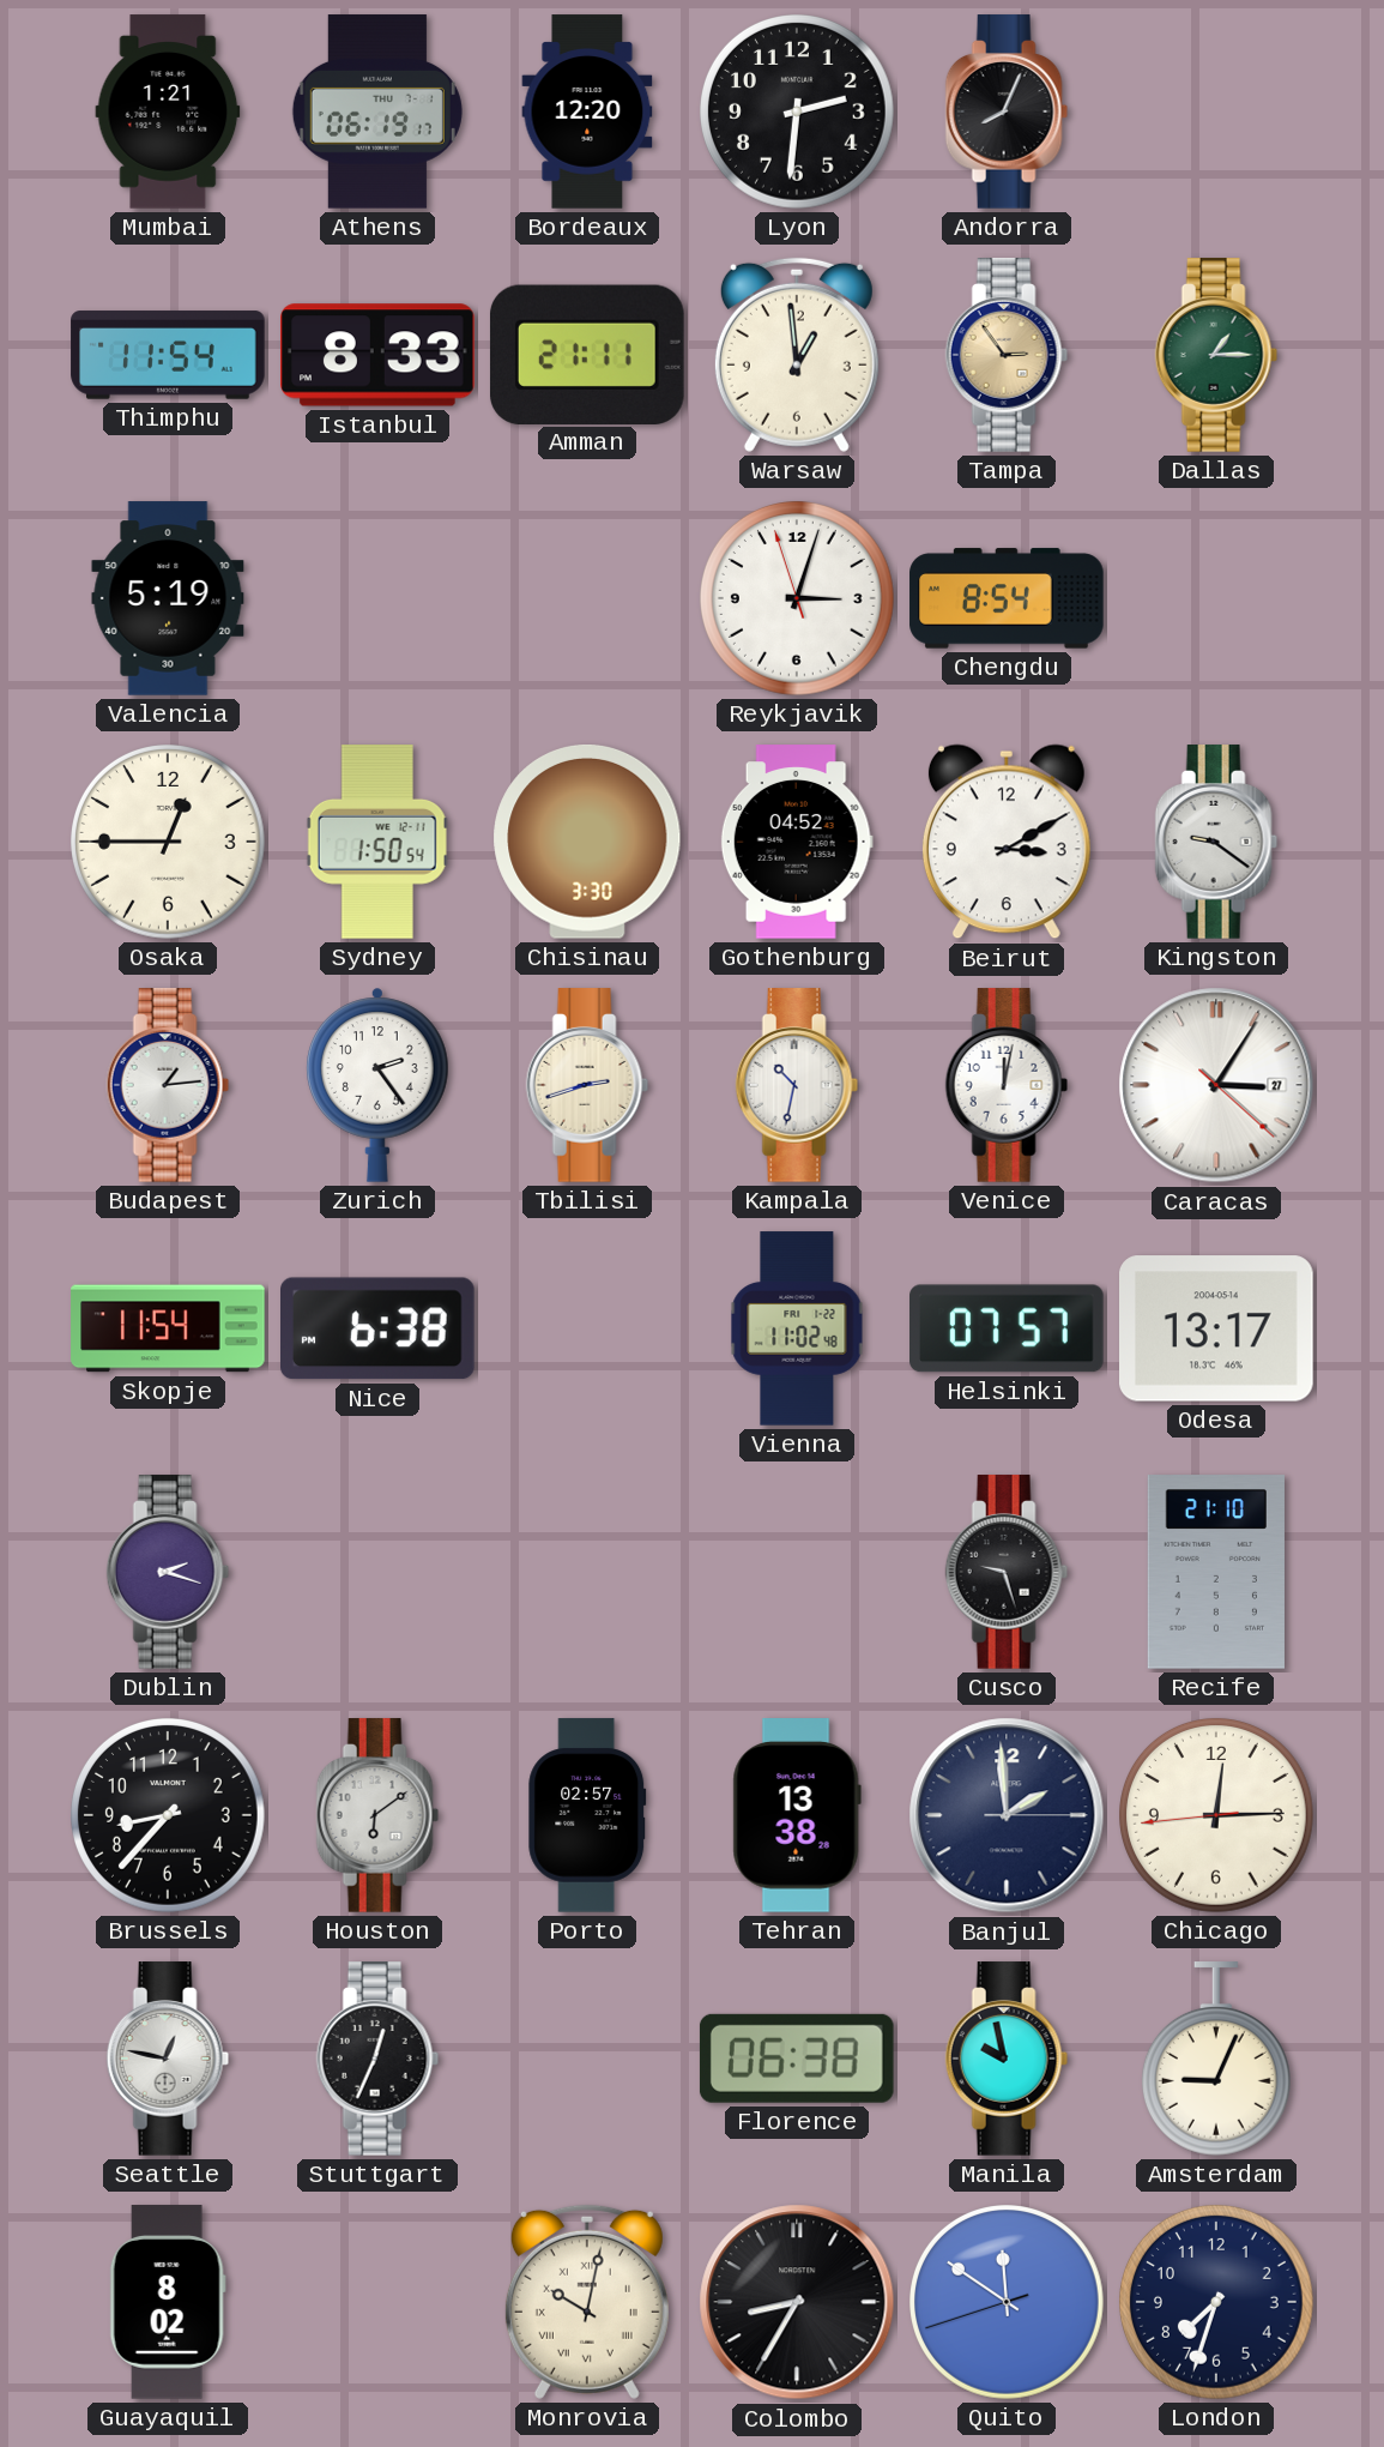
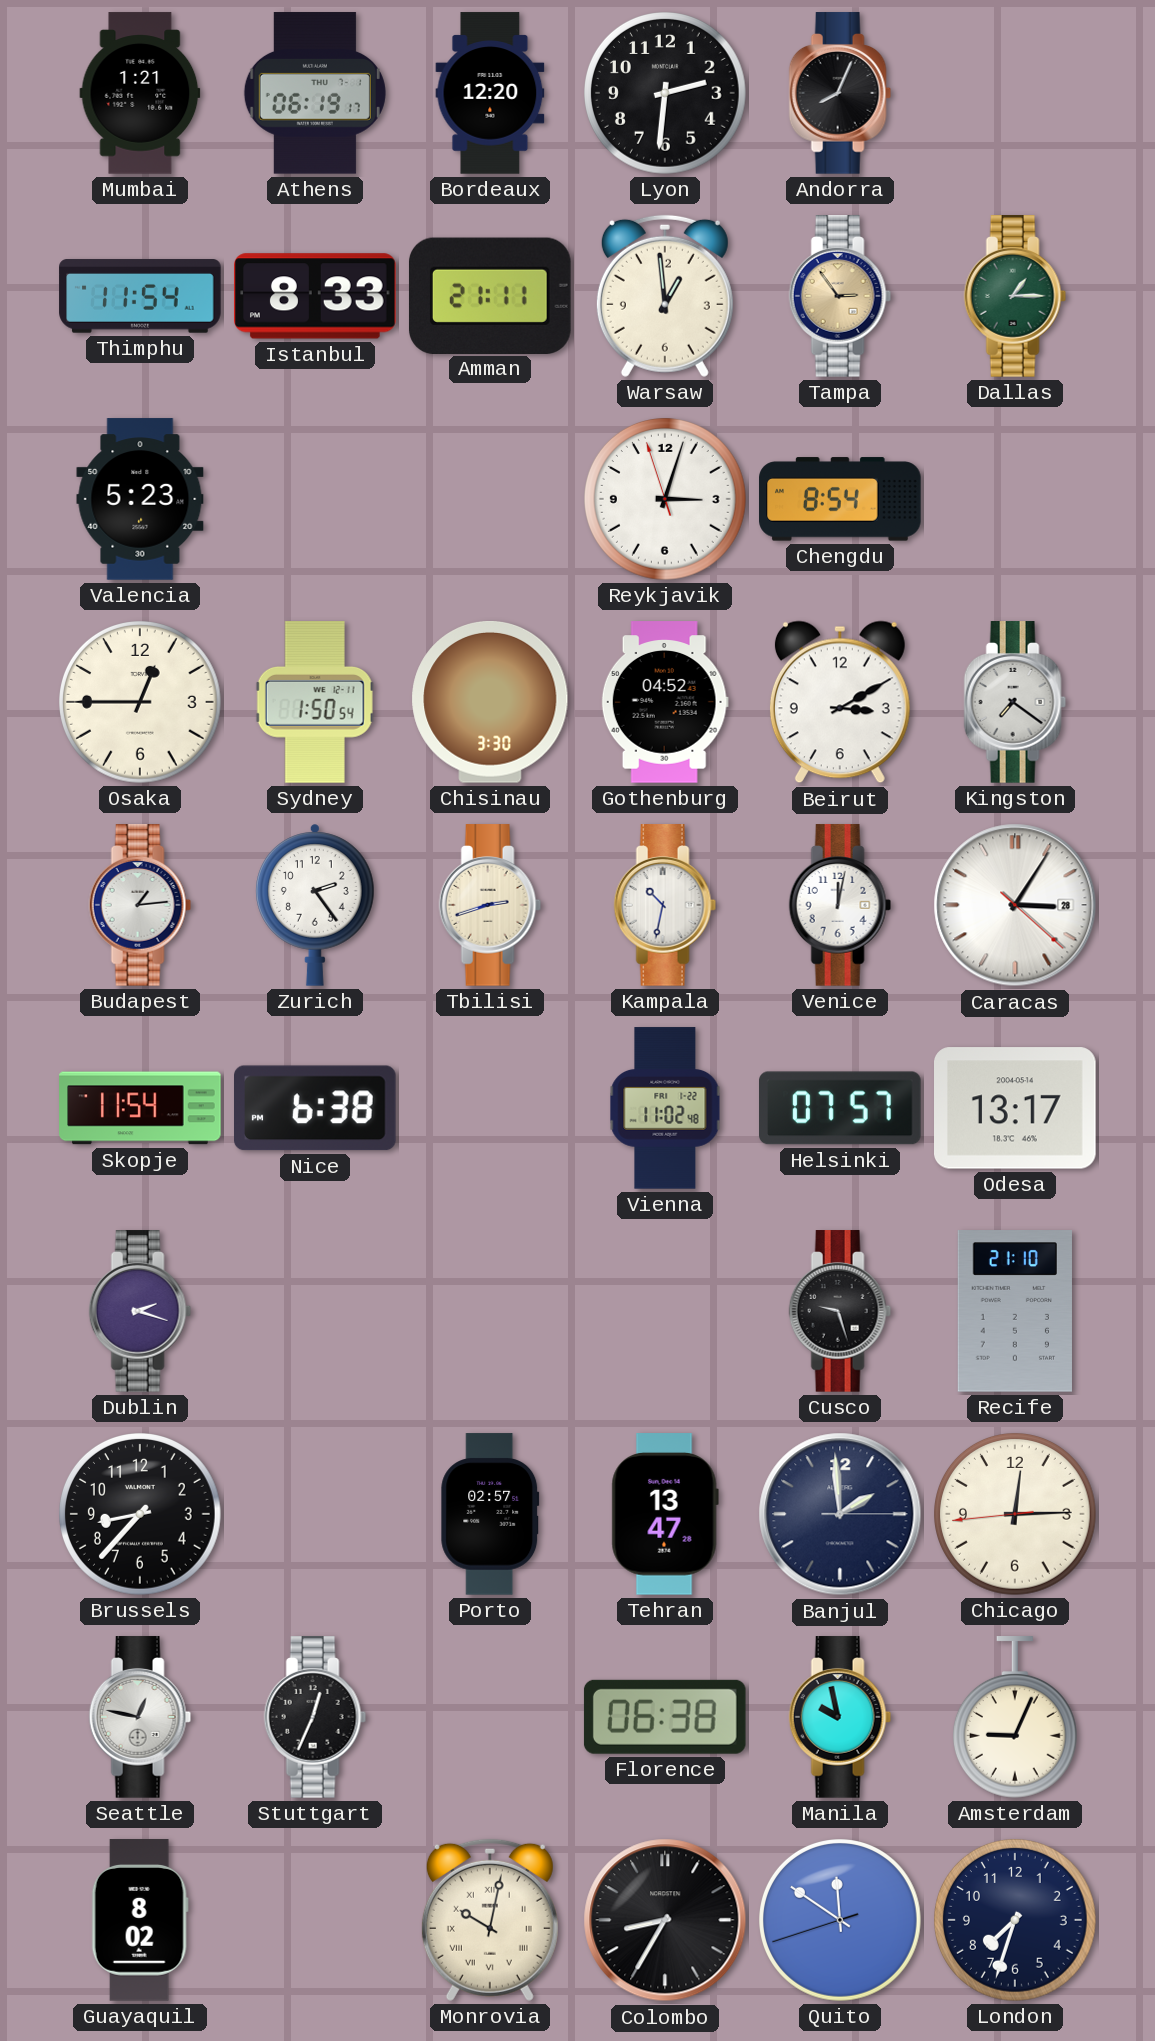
Valencia: 5:19 -> 5:23 (140, 499)
Kingston: 9:21 -> 7:21 (1015, 702)
Caracas date: 27 -> 28 (1015, 905)
Houston: 6:09 -> none (377, 1815)
Tehran: 13:38 -> 13:47 (665, 1514)
